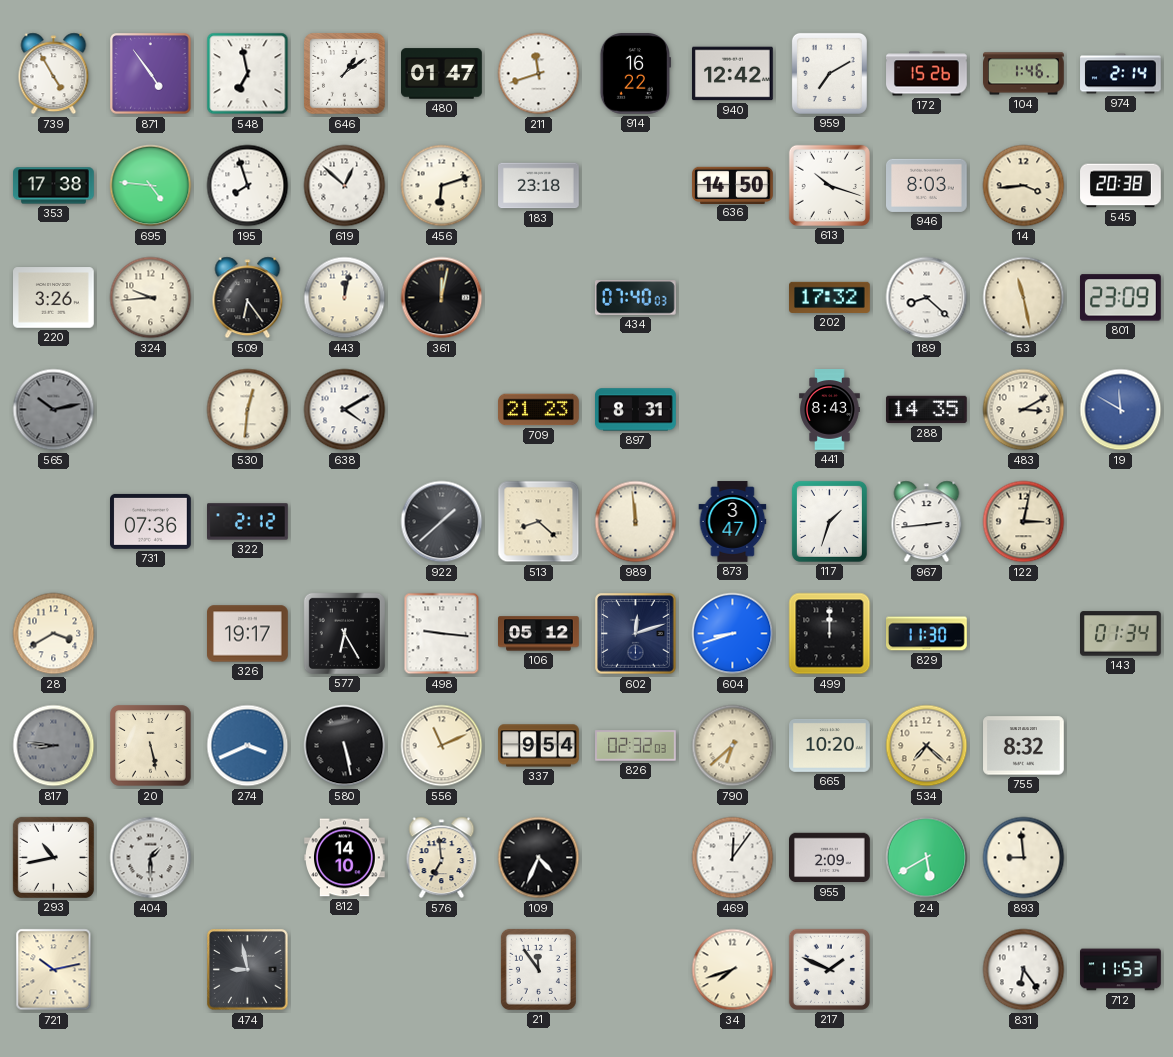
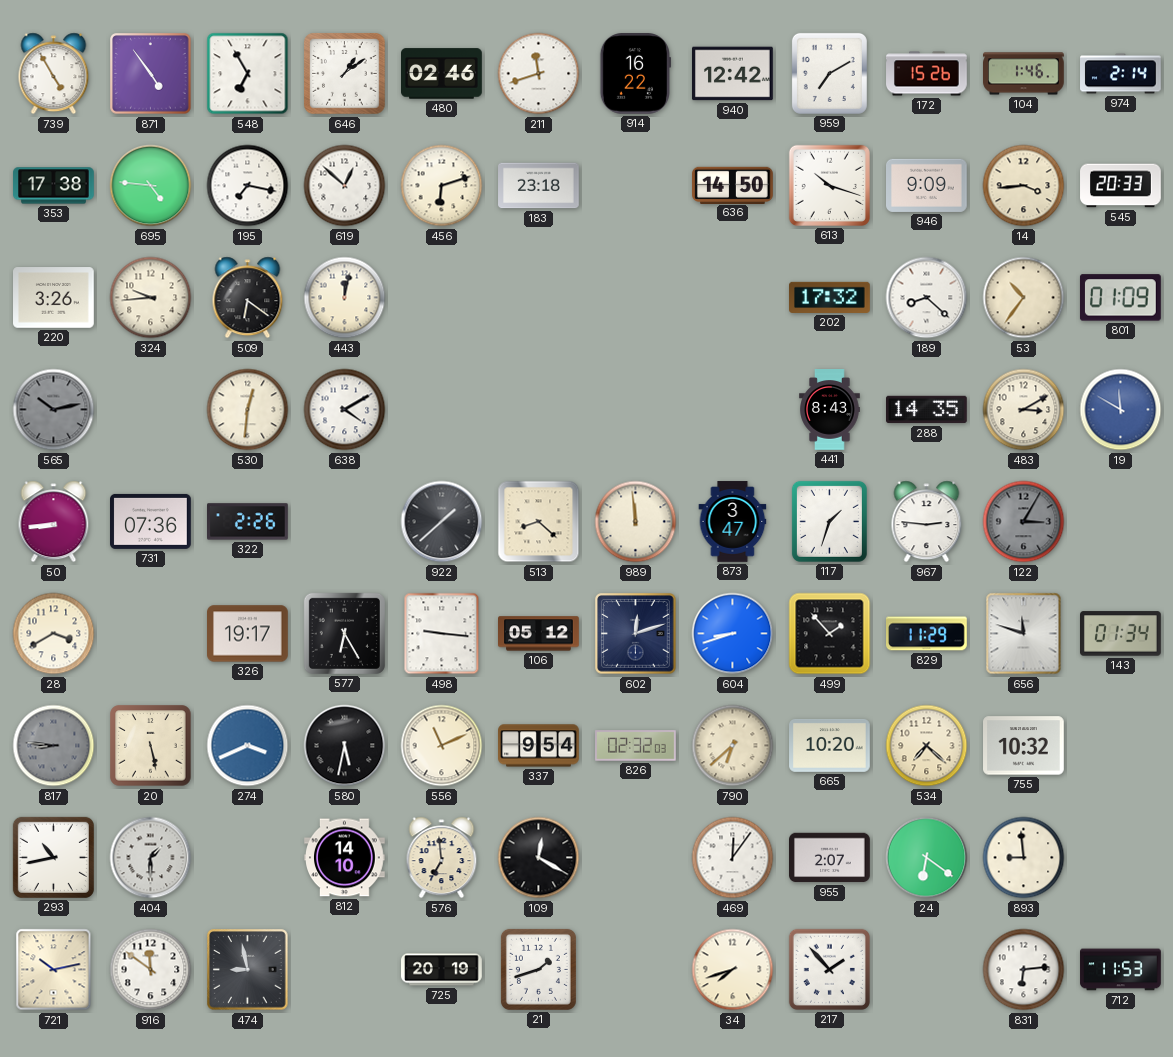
548: 6:58 -> 6:55 (248, 74)
480: 01:47 -> 02:46 (442, 74)
195: 7:57 -> 7:17 (248, 186)
946: 8:03 -> 9:09 (927, 185)
545: 20:38 -> 20:33 (1121, 186)
509: 6:24 -> 6:21 (248, 298)
361: 12:02 -> none (442, 298)
434: 07:40 -> none (635, 298)
53: 11:28 -> 10:36 (1024, 298)
801: 23:09 -> 01:09 (1121, 298)
709: 21:23 -> none (539, 410)
897: 8:31 -> none (636, 410)
50: none -> 8:44 (54, 522)
322: 2:12 -> 2:26 (248, 522)
967: 2:44 -> 2:46 (927, 522)
122: 3:02 -> 3:05 (1024, 522)
122 dial: cream -> grey (1024, 522)
499: 12:00 -> 1:53 (830, 634)
829: 11:30 -> 11:29 (927, 634)
656: none -> 11:48 (1024, 634)
580: 5:28 -> 5:32 (345, 746)
755: 8:32 -> 10:32 (1024, 746)
109: 4:34 -> 12:20 (539, 858)
955: 2:09 -> 2:07 (830, 858)
24: 5:40 -> 6:21 (927, 858)
916: none -> 11:51 (151, 970)
725: none -> 20:19 (442, 970)
21: 11:54 -> 1:42 (538, 969)
217: 1:49 -> 1:53 (829, 969)
831: 6:24 -> 6:14 (1024, 970)
